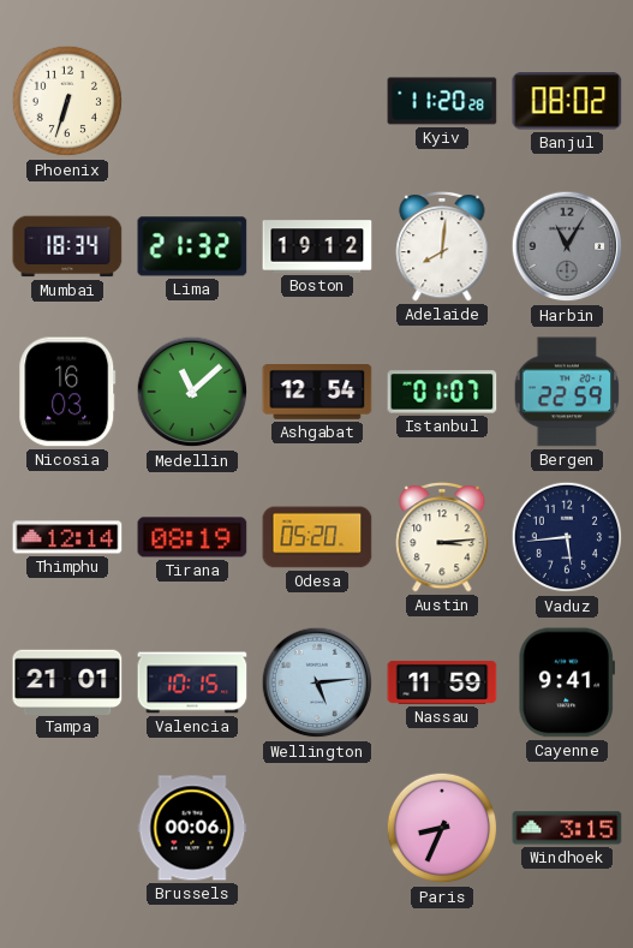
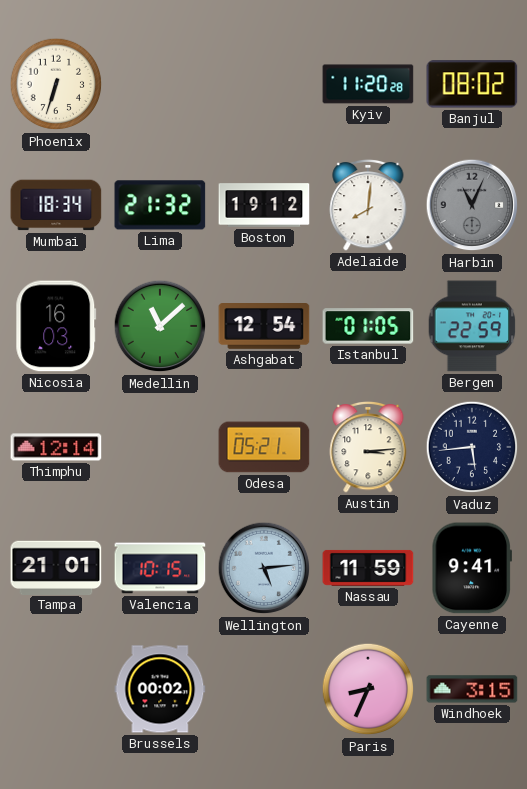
Harbin: 11:05 -> 11:04 (472, 205)
Istanbul: 01:07 -> 01:05 (368, 326)
Tirana: 08:19 -> none (192, 537)
Odesa: 05:20 -> 05:21 (264, 447)
Brussels: 00:06 -> 00:02 (160, 689)
